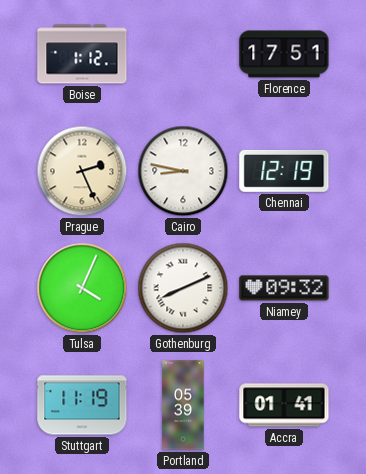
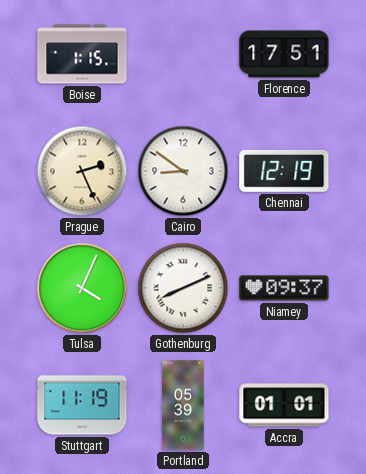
Boise: 1:12 -> 1:15 (82, 54)
Cairo: 8:47 -> 8:51 (183, 171)
Niamey: 09:32 -> 09:37 (284, 288)
Accra: 01:41 -> 01:01 (284, 405)
